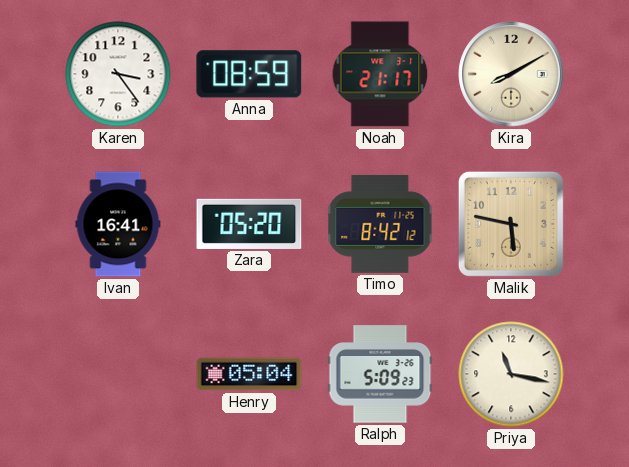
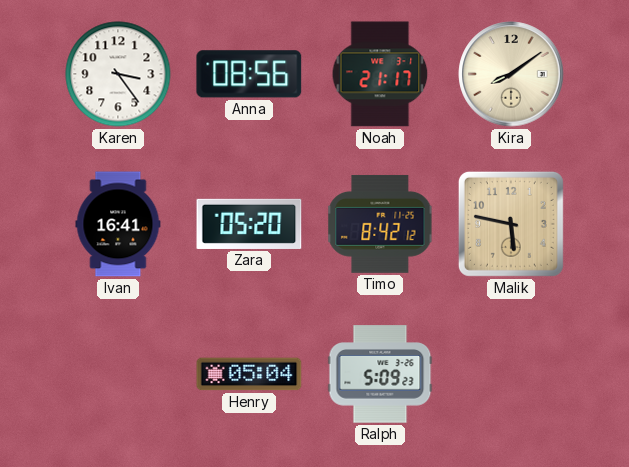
Anna: 08:59 -> 08:56 (249, 74)
Kira: 8:10 -> 8:09 (511, 74)
Priya: 11:17 -> none (511, 374)
